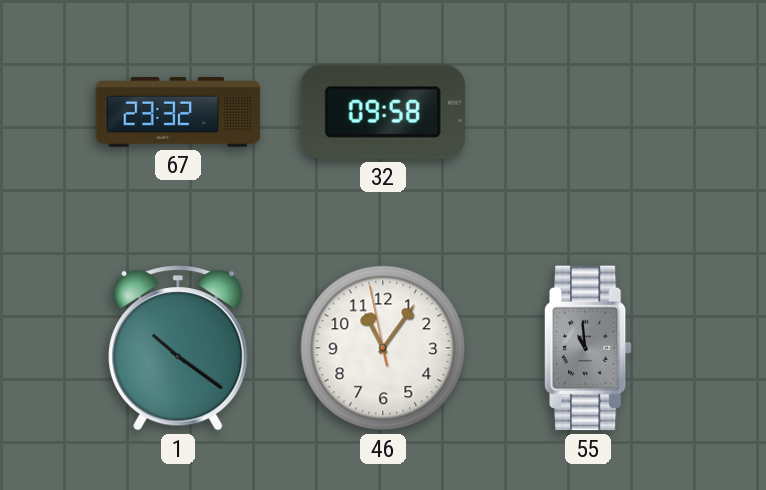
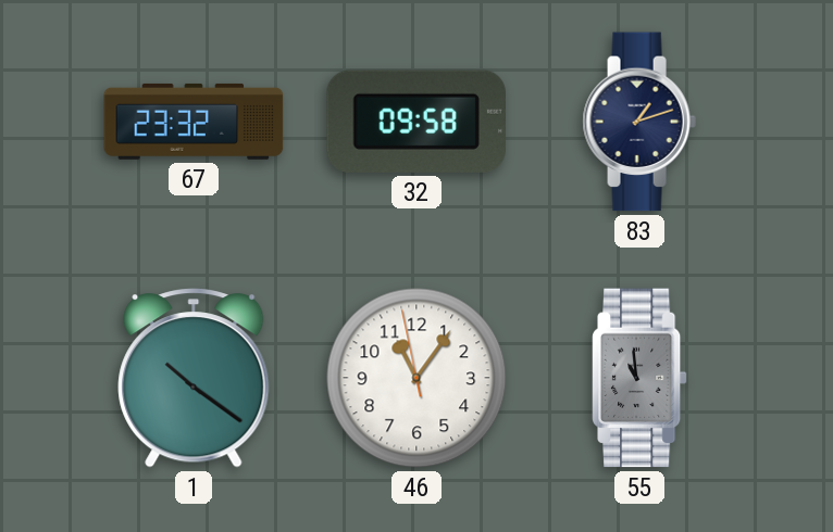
83: none -> 1:12 (639, 122)
